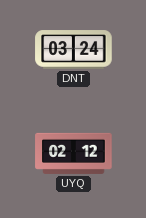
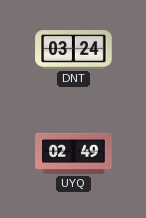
UYQ: 02:12 -> 02:49 (74, 153)
